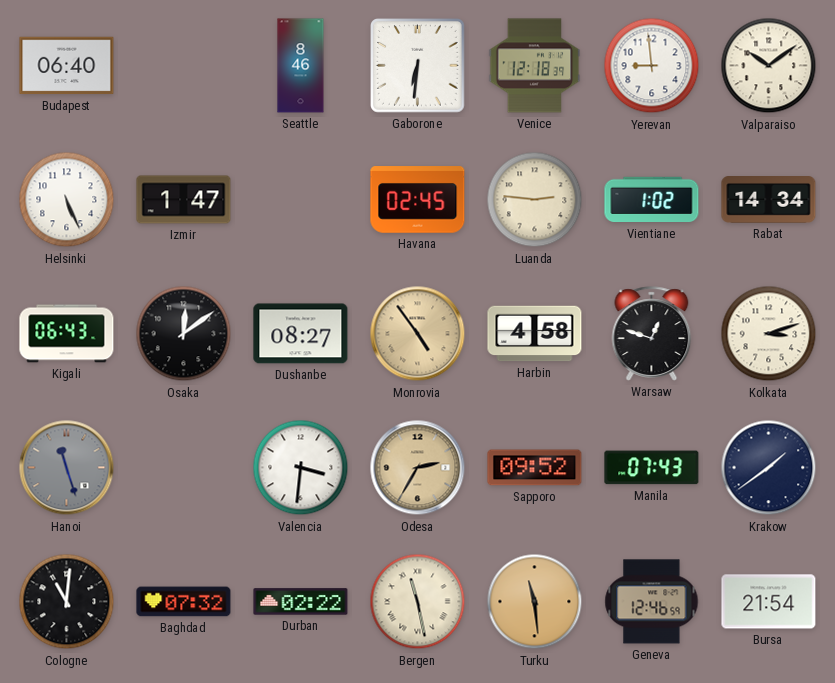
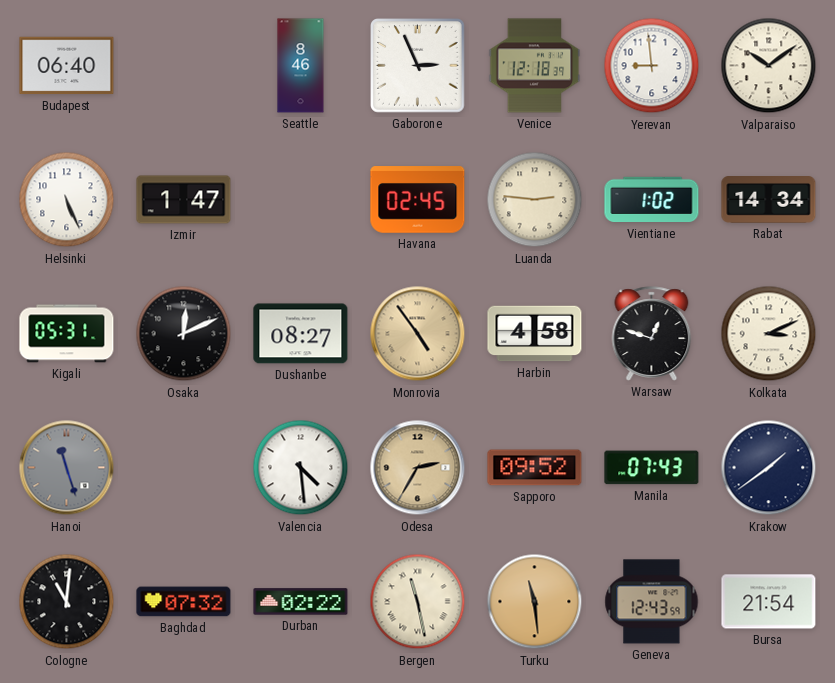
Gaborone: 6:31 -> 2:56 (418, 66)
Kigali: 06:43 -> 05:31 (67, 334)
Osaka: 12:09 -> 12:11 (184, 334)
Kolkata: 3:12 -> 3:11 (769, 334)
Valencia: 3:31 -> 4:29 (301, 468)
Geneva: 12:46 -> 12:43 (652, 602)
